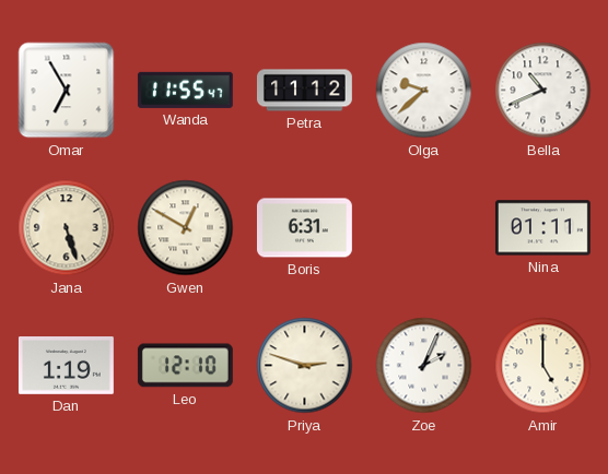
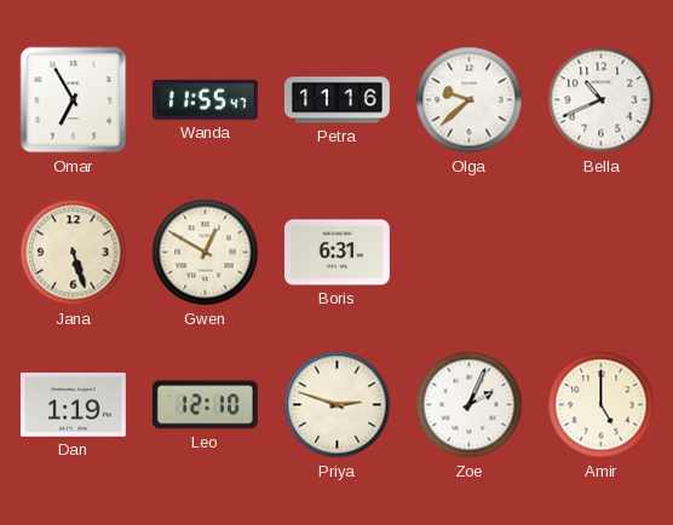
Petra: 11:12 -> 11:16 (336, 100)
Nina: 01:11 -> none (542, 228)
